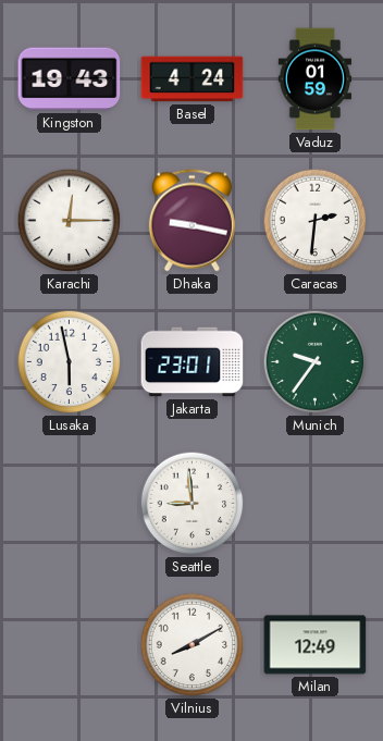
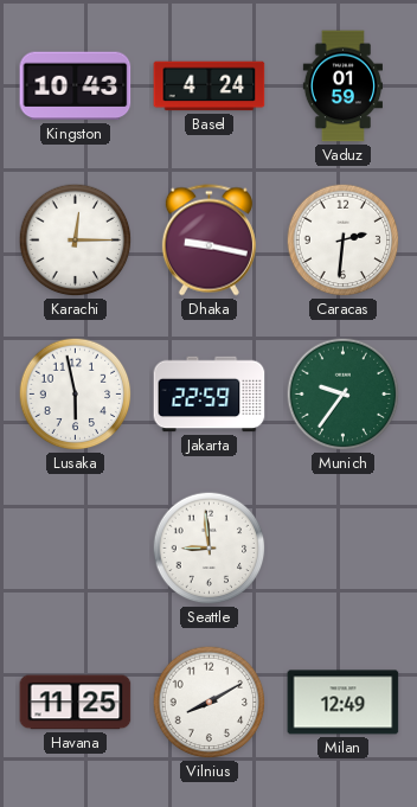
Kingston: 19:43 -> 10:43 (76, 87)
Jakarta: 23:01 -> 22:59 (210, 395)
Havana: none -> 11:25 (76, 703)
